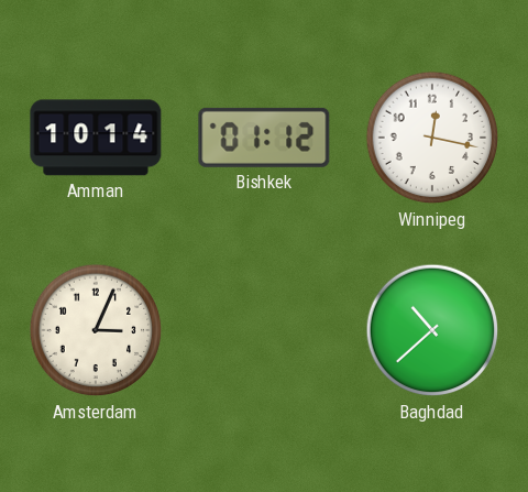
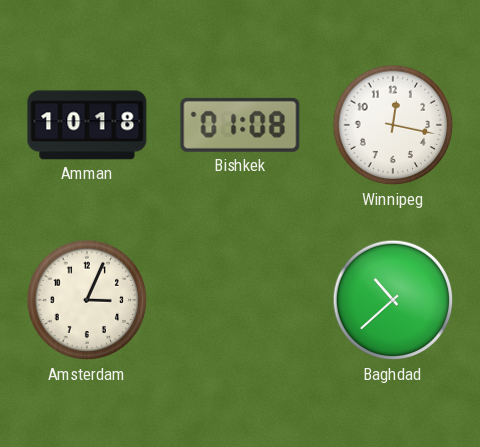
Amman: 10:14 -> 10:18 (87, 125)
Bishkek: 01:12 -> 01:08 (240, 125)
